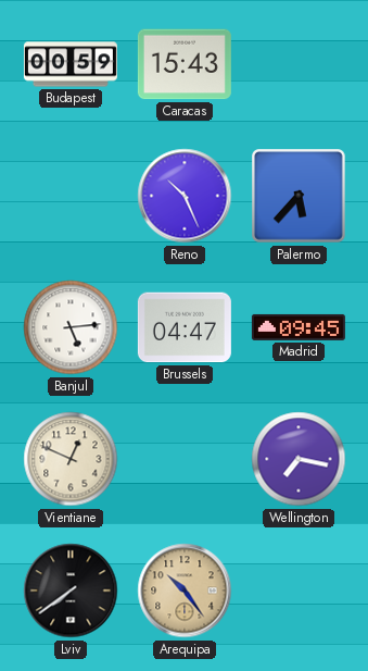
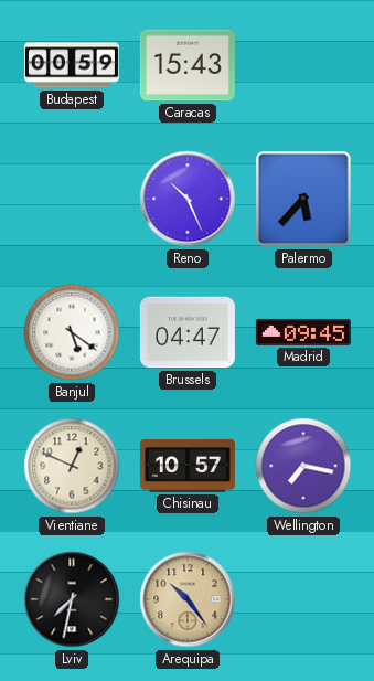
Banjul: 5:14 -> 5:21 (72, 332)
Chisinau: none -> 10:57 (188, 466)
Lviv: 7:39 -> 7:32 (72, 599)
